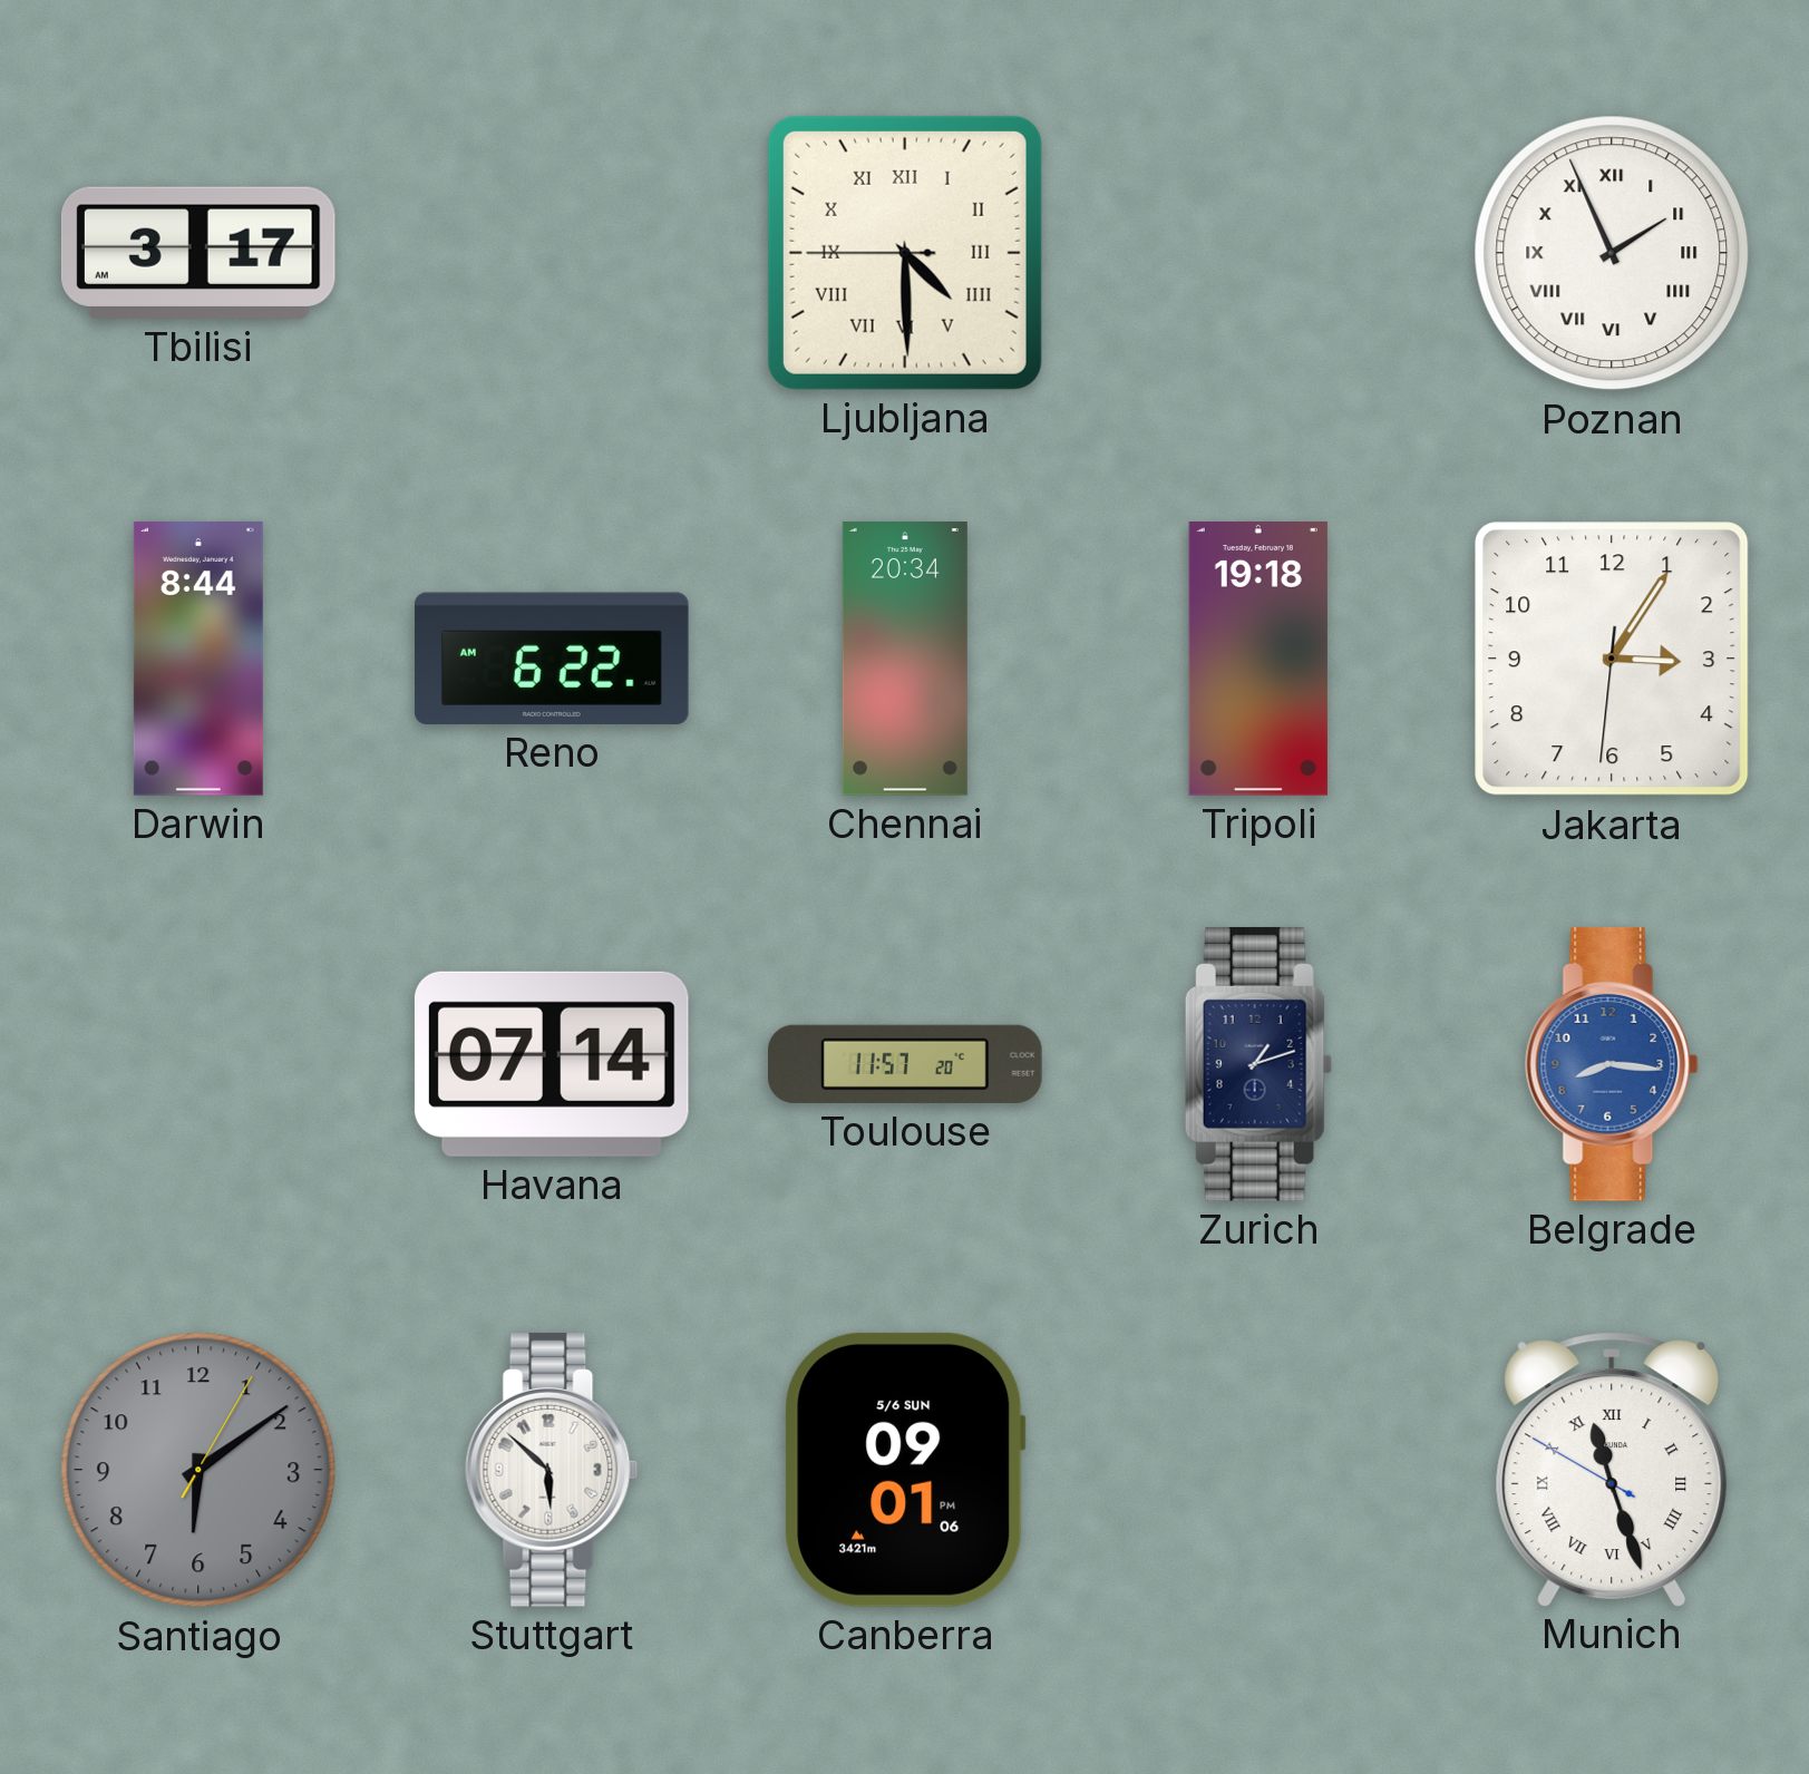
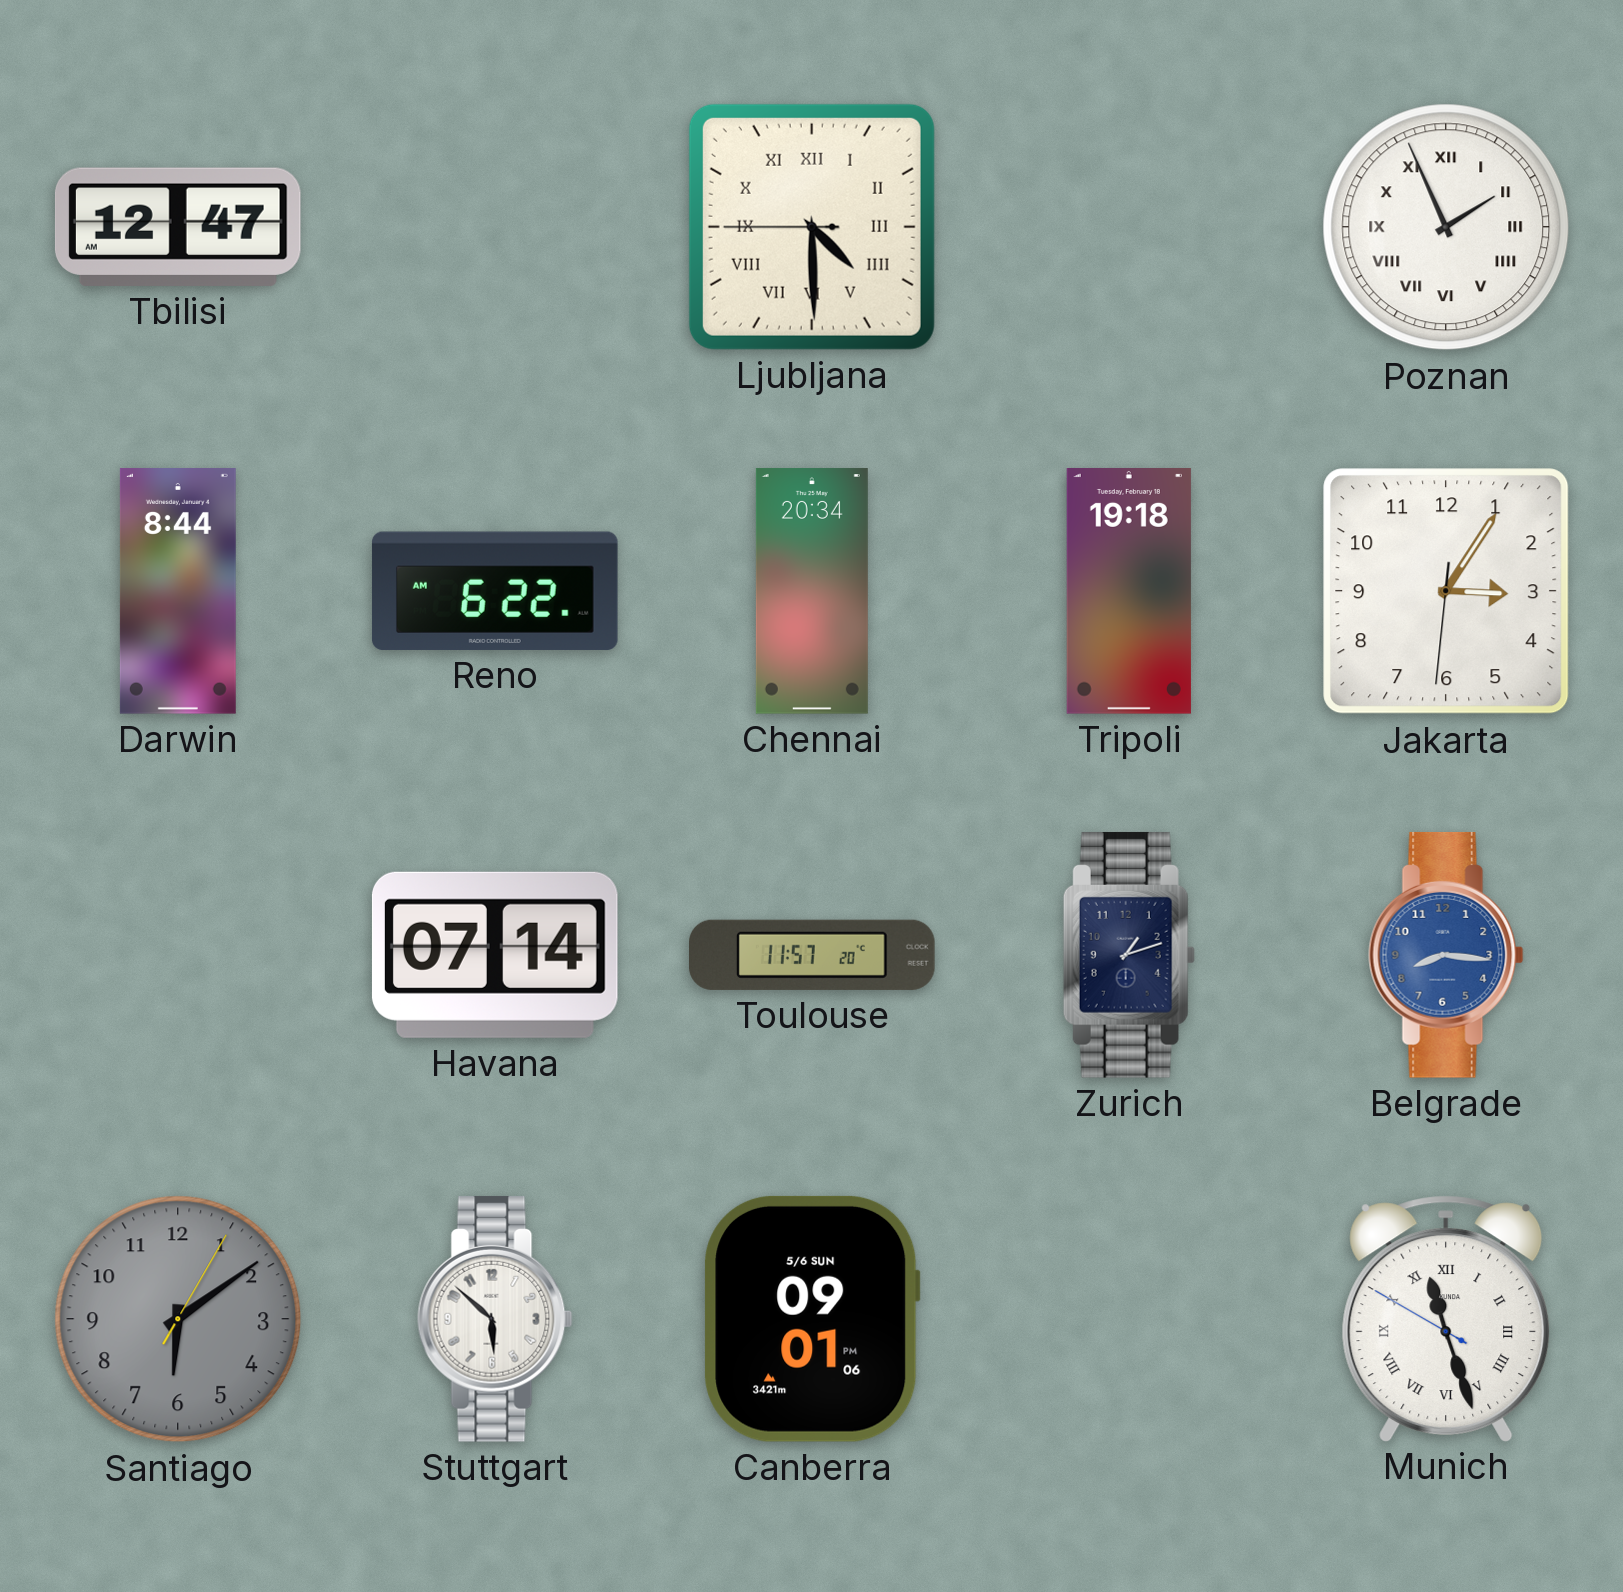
Tbilisi: 3:17 -> 12:47 (178, 227)
